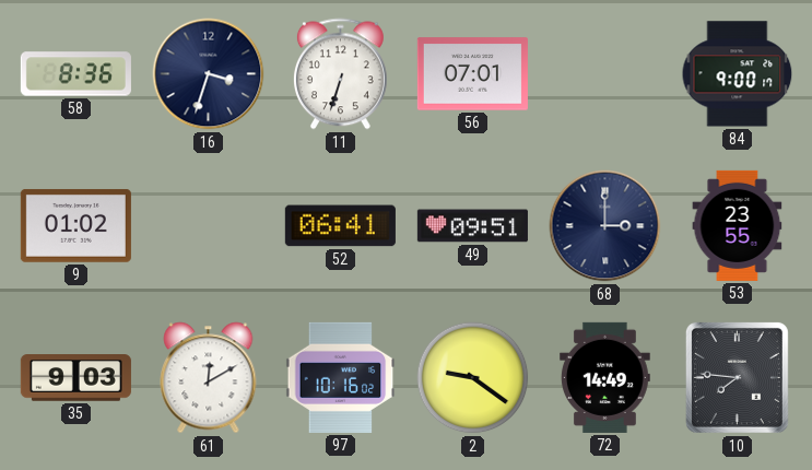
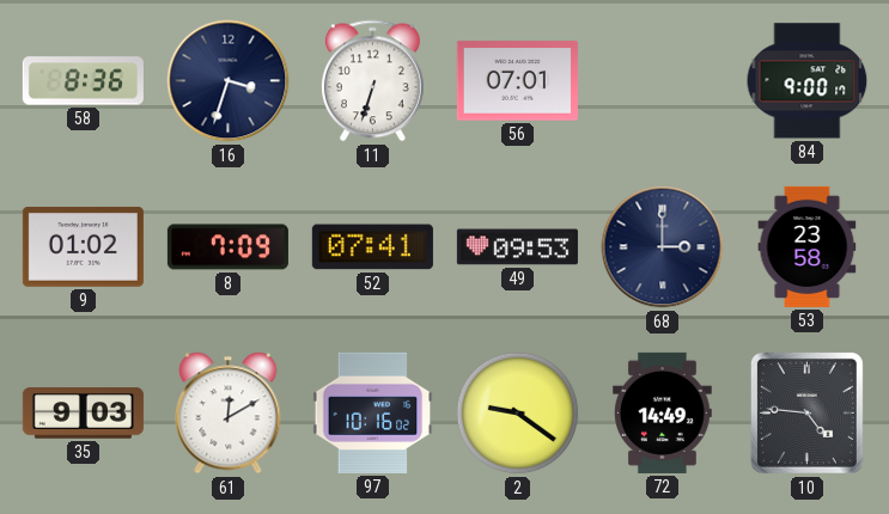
8: none -> 7:09 (227, 247)
52: 06:41 -> 07:41 (372, 247)
49: 09:51 -> 09:53 (517, 247)
53: 23:55 -> 23:58 (808, 246)
10: 7:46 -> 4:46 (806, 412)
